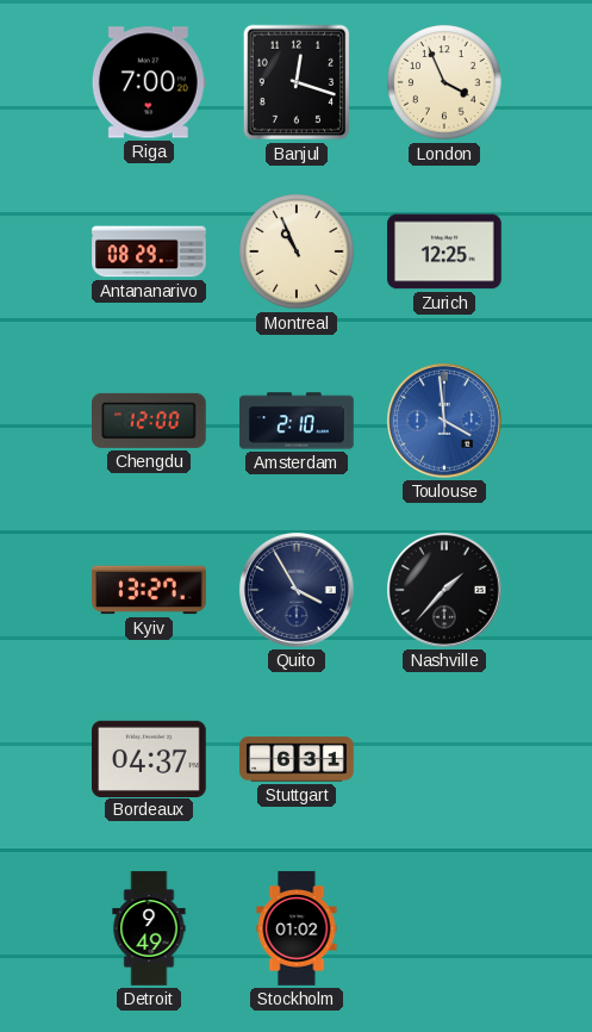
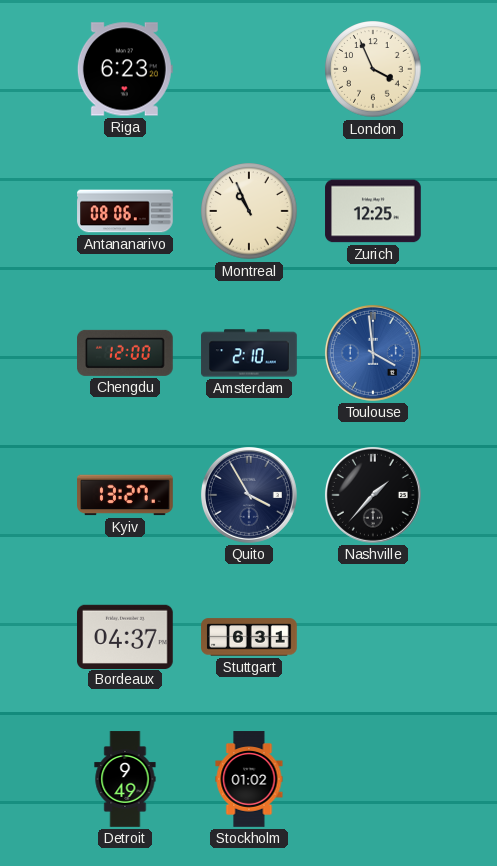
Riga: 7:00 -> 6:23 (125, 69)
Banjul: 12:18 -> none (297, 82)
Antananarivo: 08:29 -> 08:06 (125, 211)
